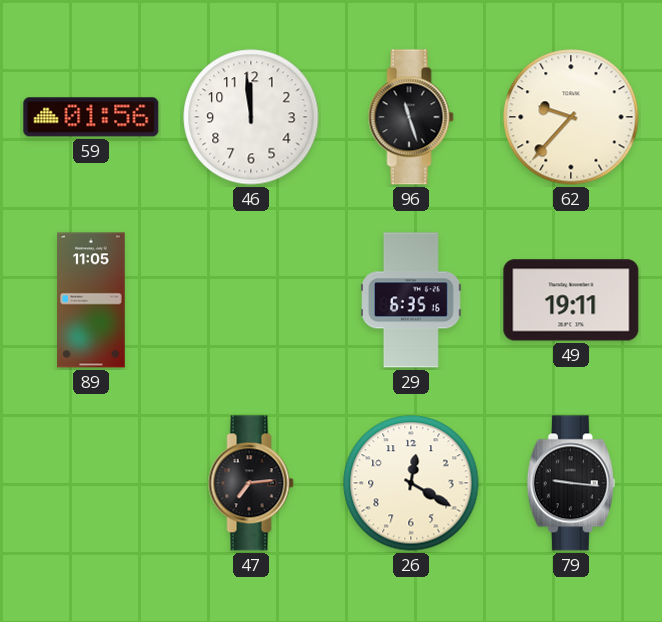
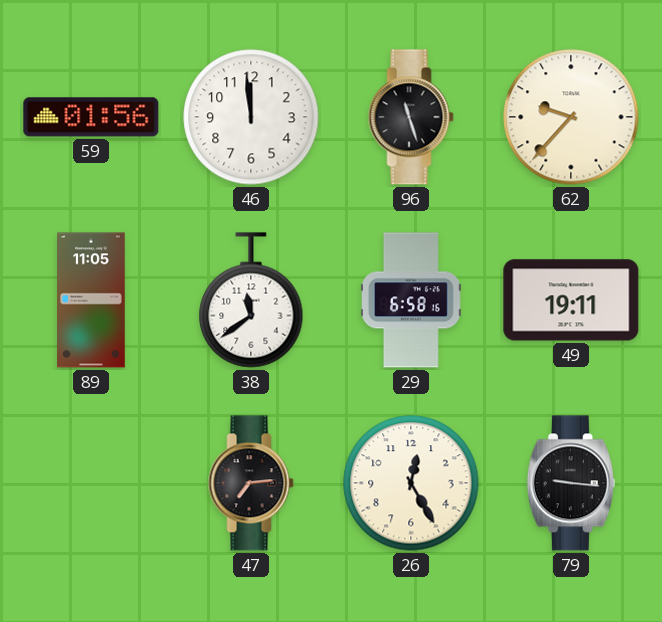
38: none -> 11:39 (251, 300)
29: 6:35 -> 6:58 (412, 300)
26: 12:20 -> 12:25 (411, 483)
